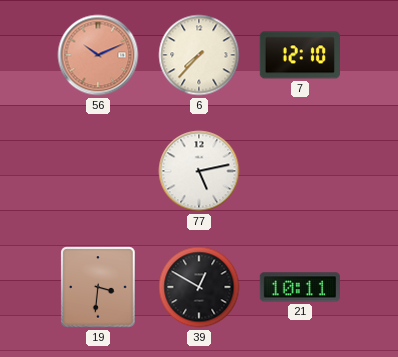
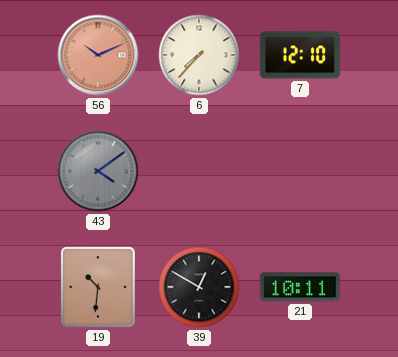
43: none -> 4:09 (98, 171)
77: 5:13 -> none (199, 171)
19: 3:31 -> 10:31 (98, 287)
